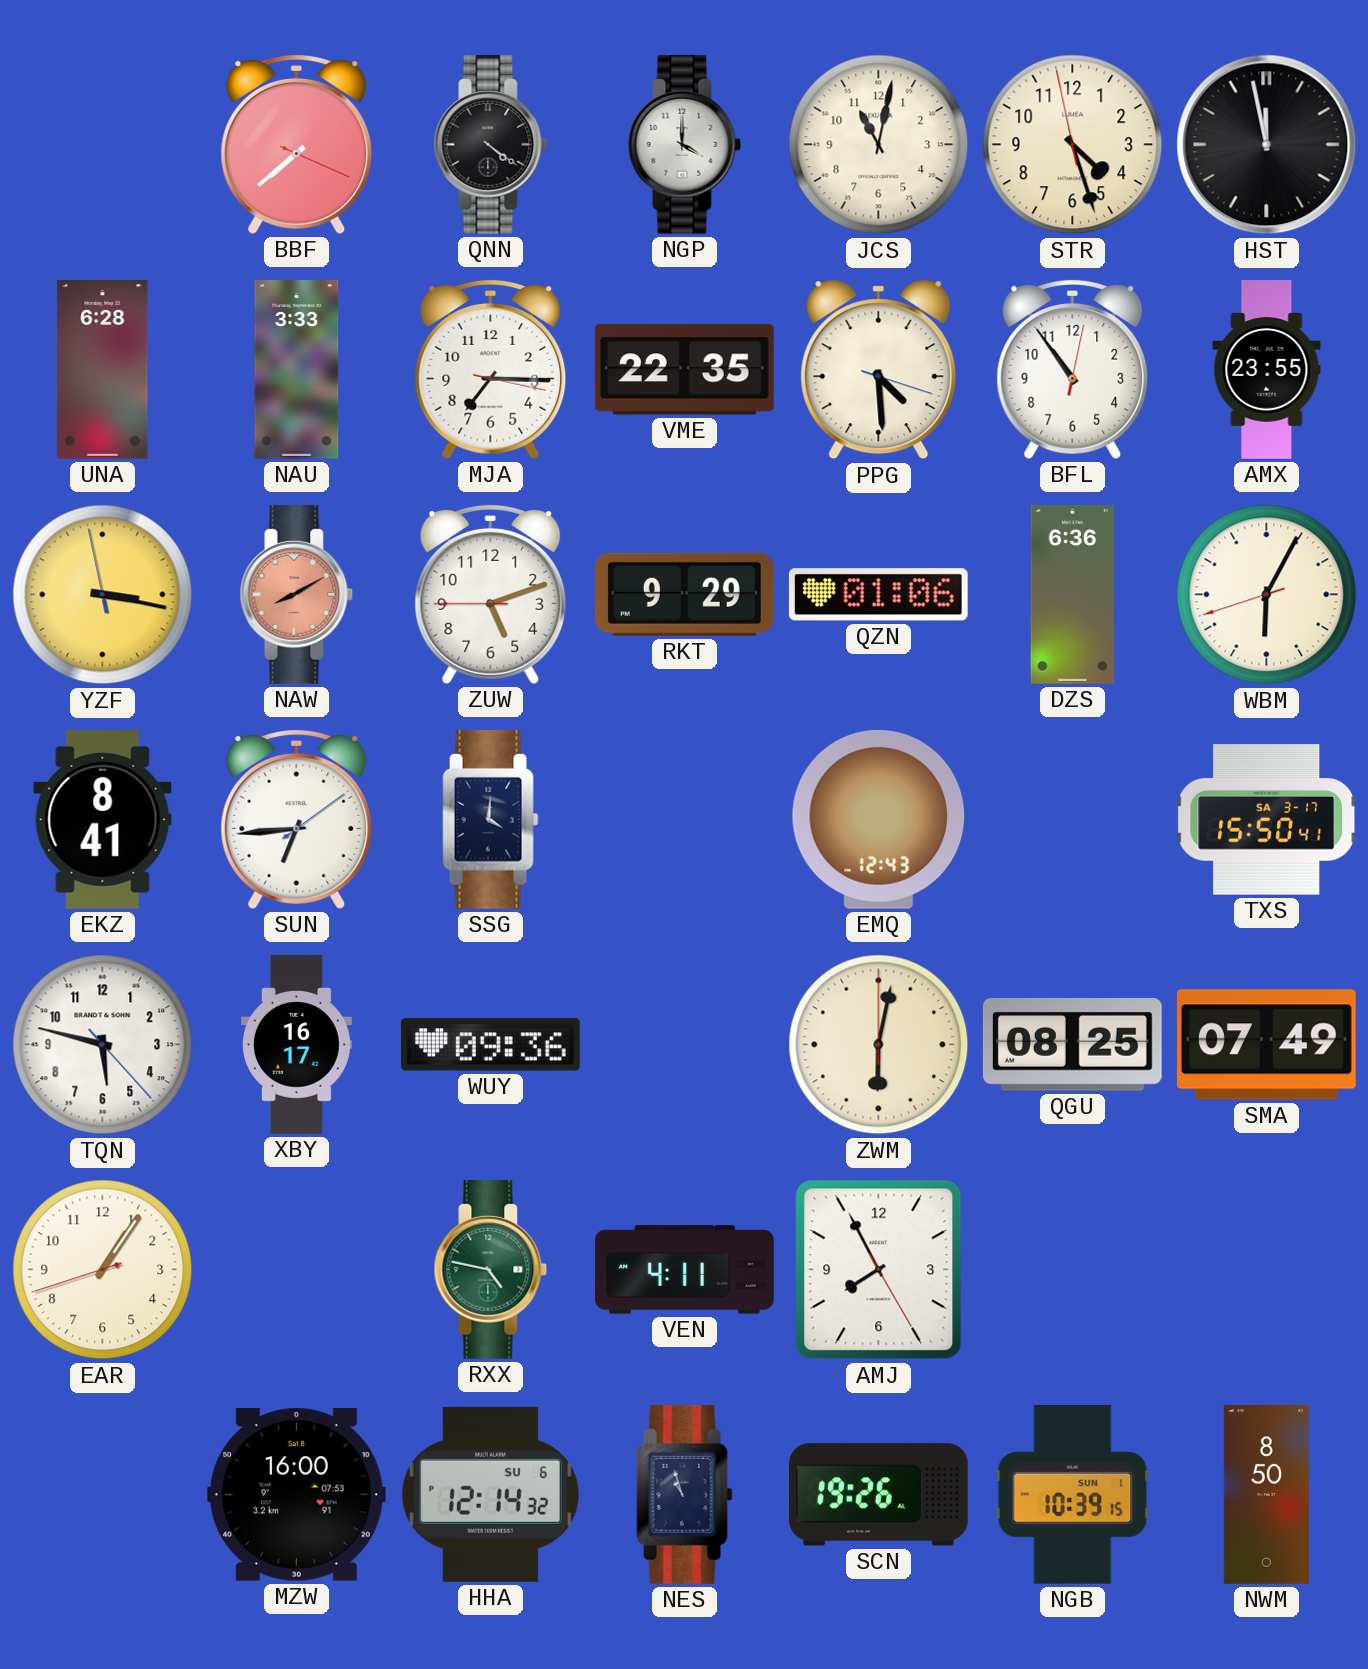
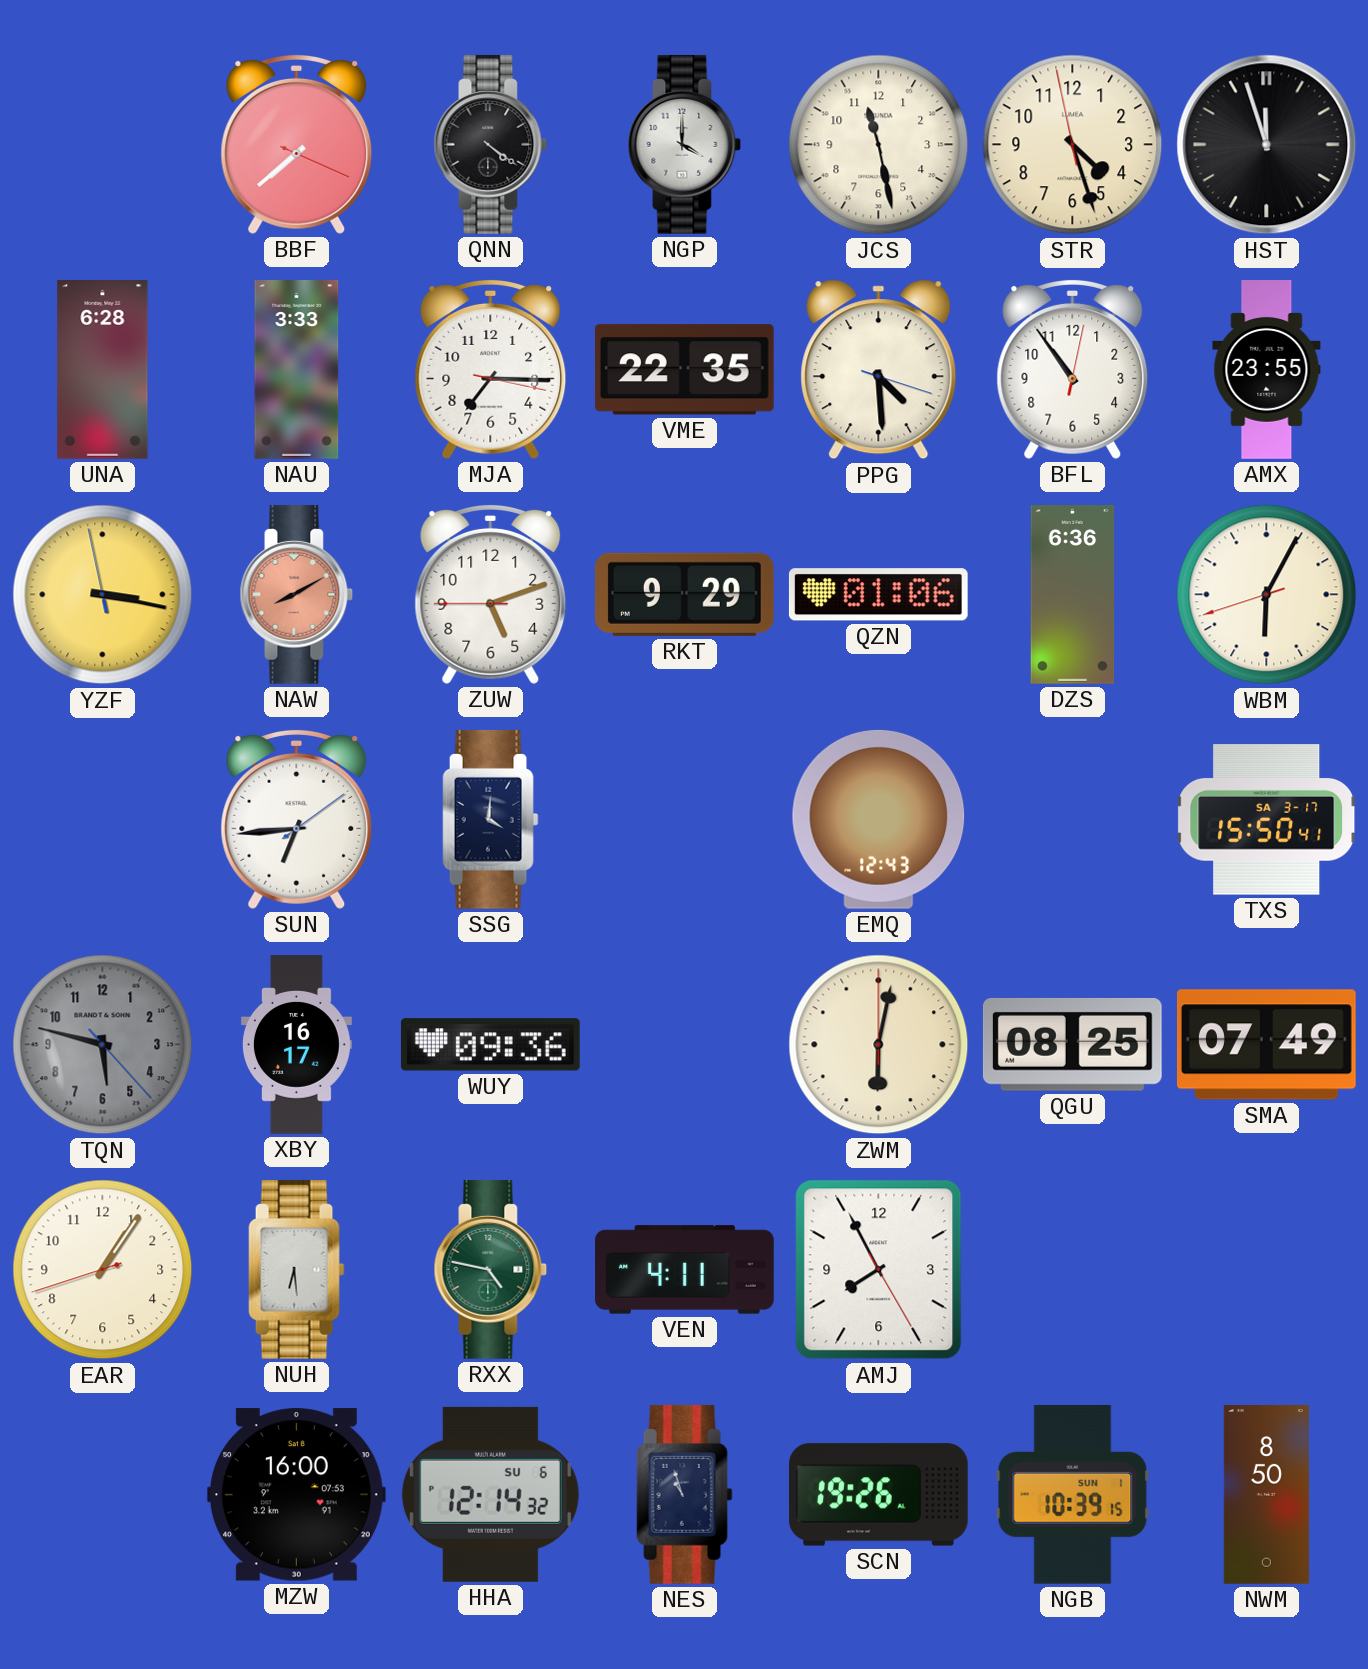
JCS: 11:02 -> 11:28 (879, 145)
HST: 11:58 -> 11:57 (1267, 145)
EKZ: 8:41 -> none (103, 820)
TQN dial: white -> grey (103, 1045)
NUH: none -> 6:29 (297, 1269)
